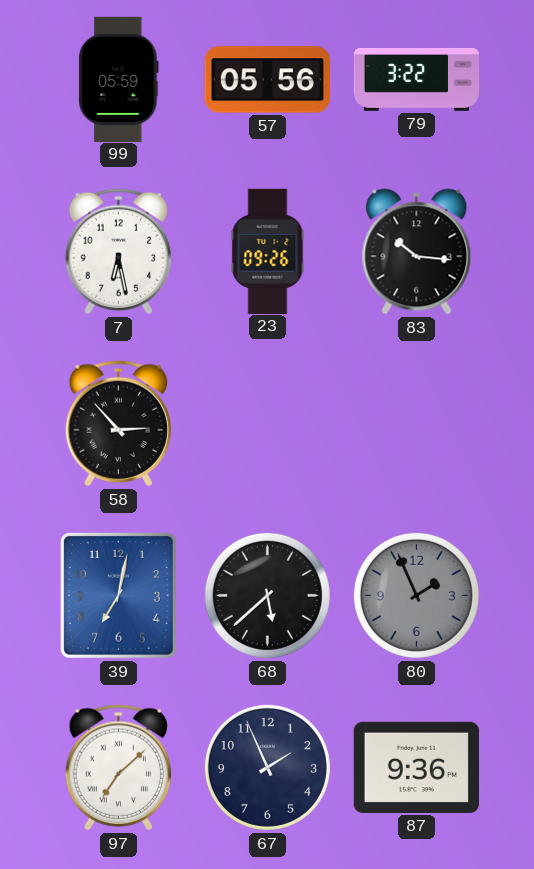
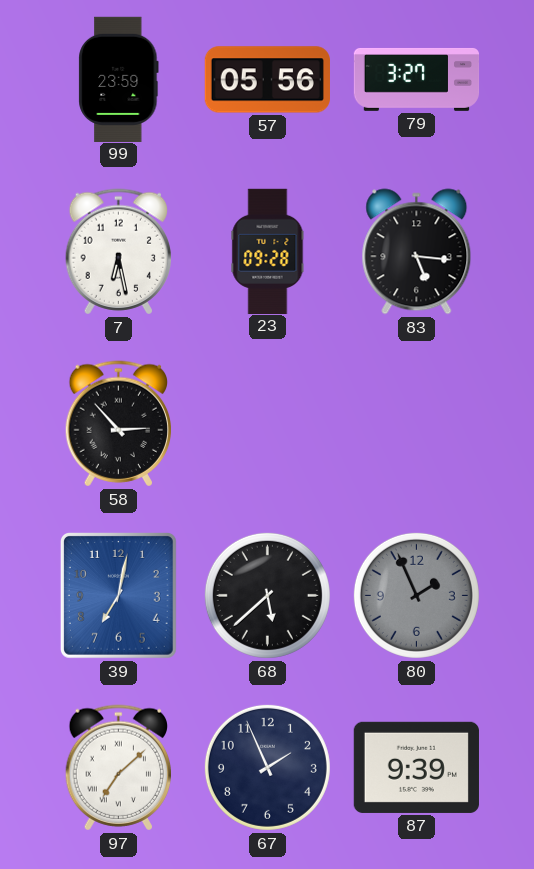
99: 05:59 -> 23:59 (119, 79)
79: 3:22 -> 3:27 (417, 79)
23: 09:26 -> 09:28 (268, 251)
83: 10:16 -> 5:16 (417, 252)
87: 9:36 -> 9:39 (416, 767)
